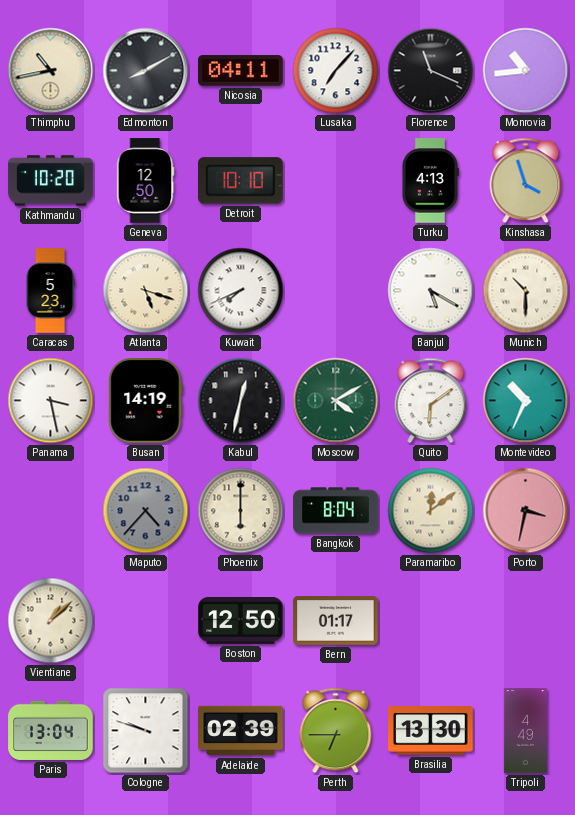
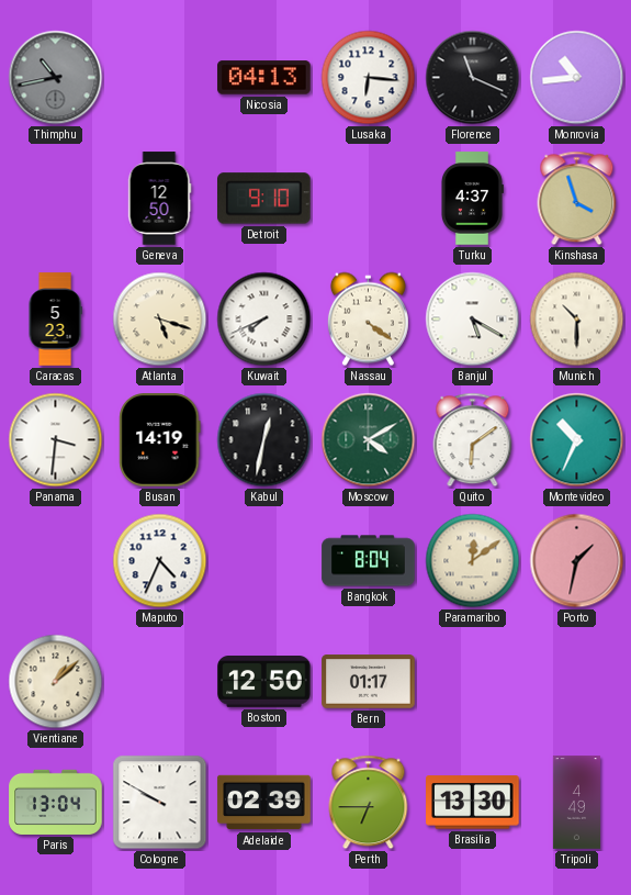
Thimphu dial: cream -> grey (56, 78)
Edmonton: 8:10 -> none (146, 71)
Nicosia: 04:11 -> 04:13 (264, 78)
Lusaka: 7:07 -> 6:16 (369, 78)
Kathmandu: 10:20 -> none (51, 181)
Detroit: 10:10 -> 9:10 (264, 199)
Turku: 4:13 -> 4:37 (472, 199)
Nassau: none -> 4:21 (368, 320)
Panama: 3:28 -> 3:31 (56, 440)
Maputo: 4:37 -> 4:34 (160, 561)
Maputo dial: grey -> white (160, 561)
Phoenix: 6:00 -> none (241, 511)
Porto: 3:32 -> 1:32 (577, 561)
Cologne: 9:48 -> 9:50 (160, 803)
